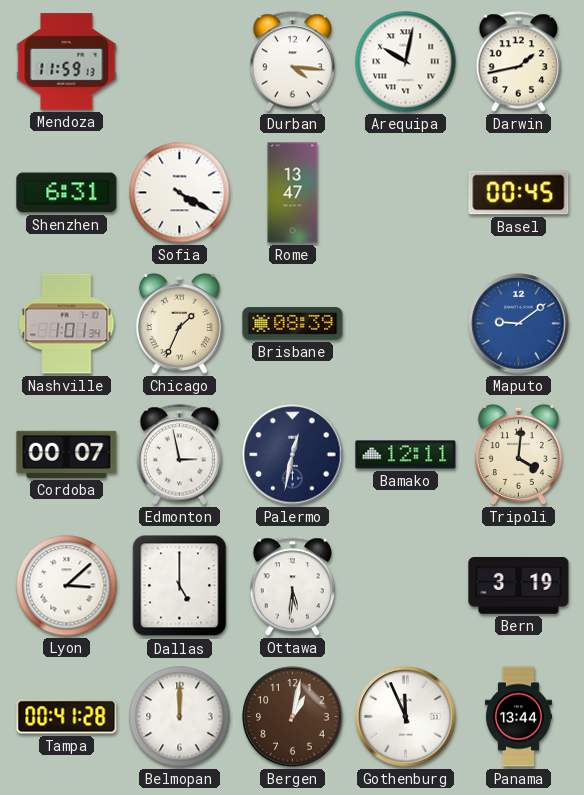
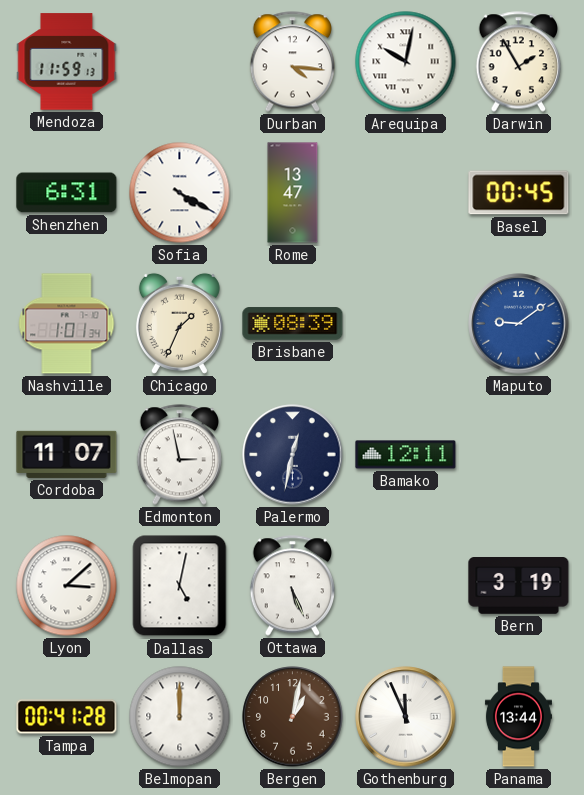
Darwin: 1:43 -> 1:55 (518, 62)
Cordoba: 00:07 -> 11:07 (67, 454)
Tripoli: 4:01 -> none (518, 454)
Dallas: 5:00 -> 5:02 (180, 586)
Ottawa: 5:31 -> 5:26 (292, 586)
